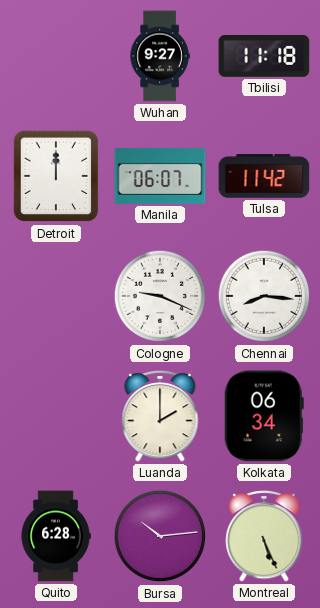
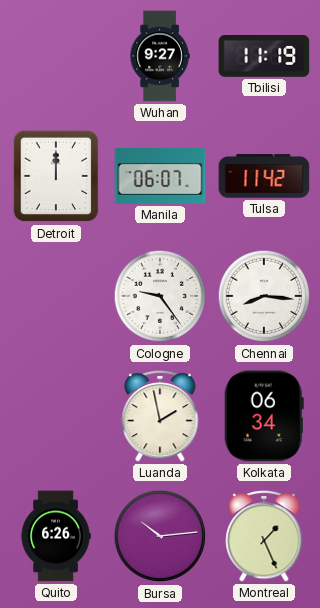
Tbilisi: 11:18 -> 11:19 (264, 57)
Cologne: 9:19 -> 9:24 (160, 296)
Luanda: 2:00 -> 1:58 (160, 416)
Quito: 6:28 -> 6:26 (56, 536)
Montreal: 5:26 -> 1:26 (264, 536)
